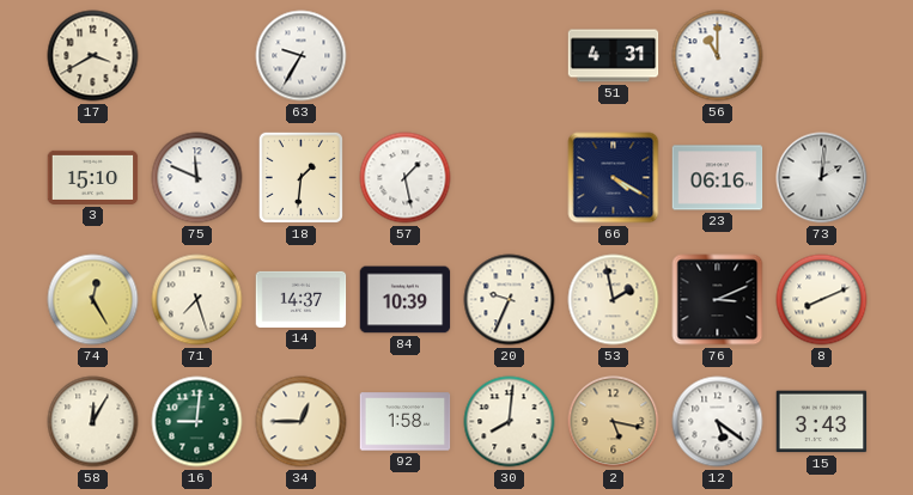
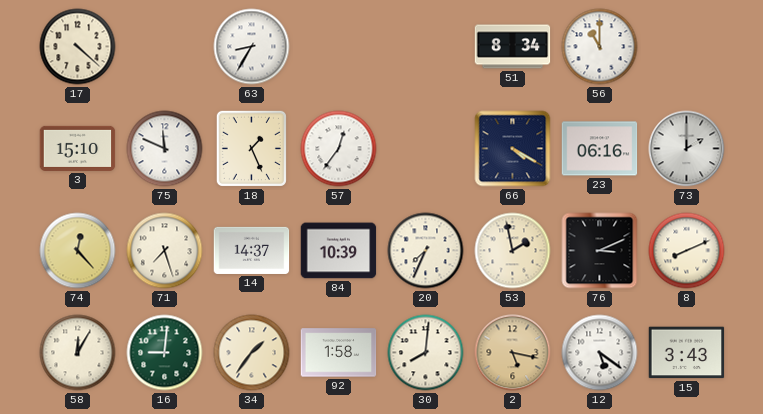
17: 3:40 -> 4:22 (78, 47)
63: 9:35 -> 8:35 (252, 47)
51: 4:31 -> 8:34 (513, 47)
18: 1:31 -> 1:26 (251, 148)
57: 1:28 -> 12:36 (339, 149)
73: 2:01 -> 2:00 (687, 149)
74: 12:25 -> 12:23 (78, 251)
20: 9:34 -> 7:34 (426, 251)
34: 12:45 -> 1:36 (252, 353)
